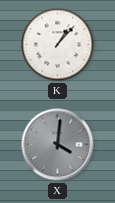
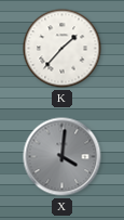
K: 1:07 -> 1:37 (63, 49)
